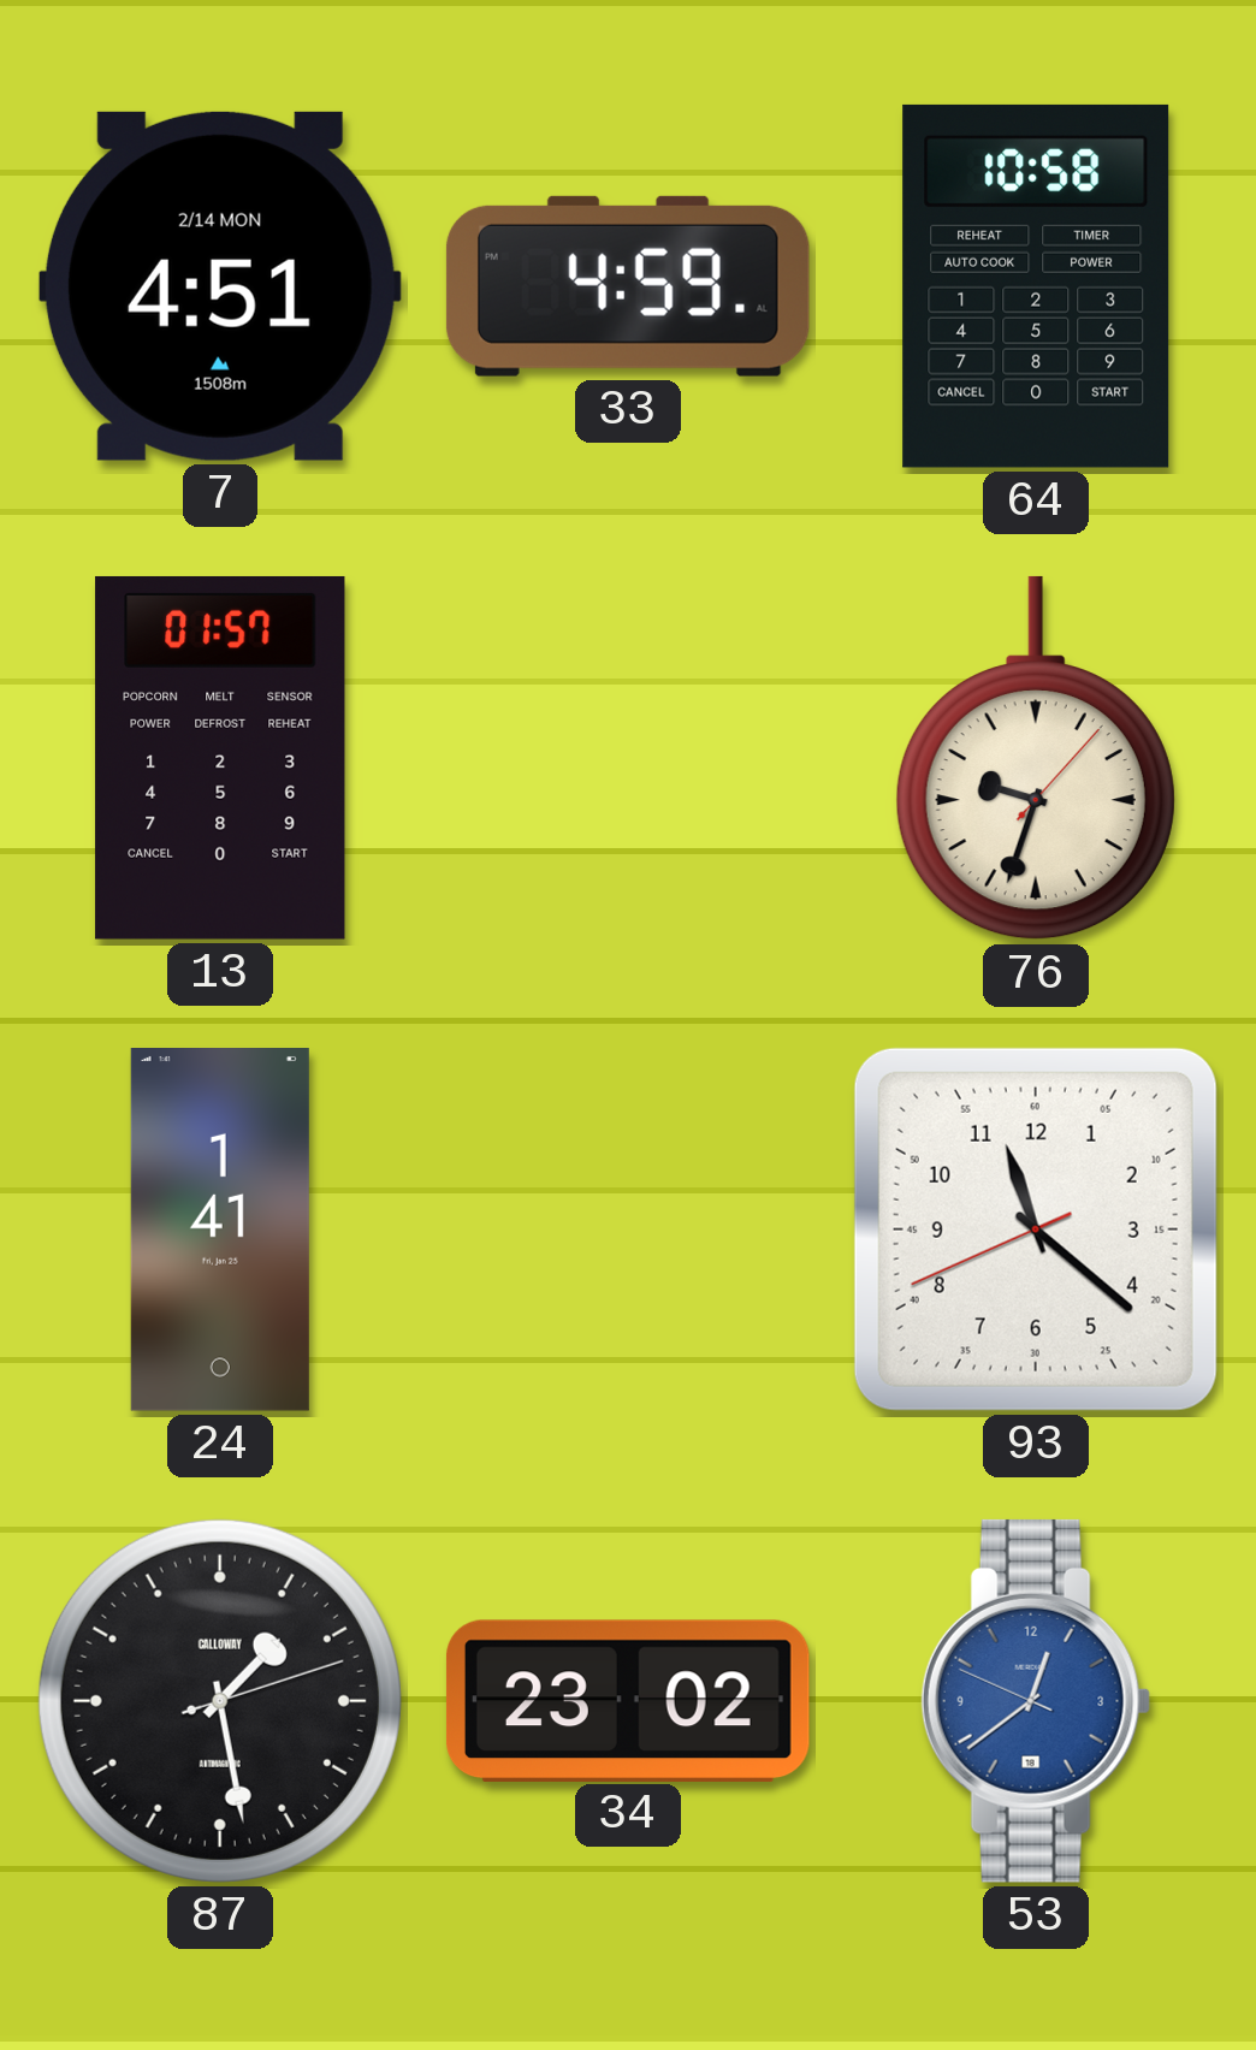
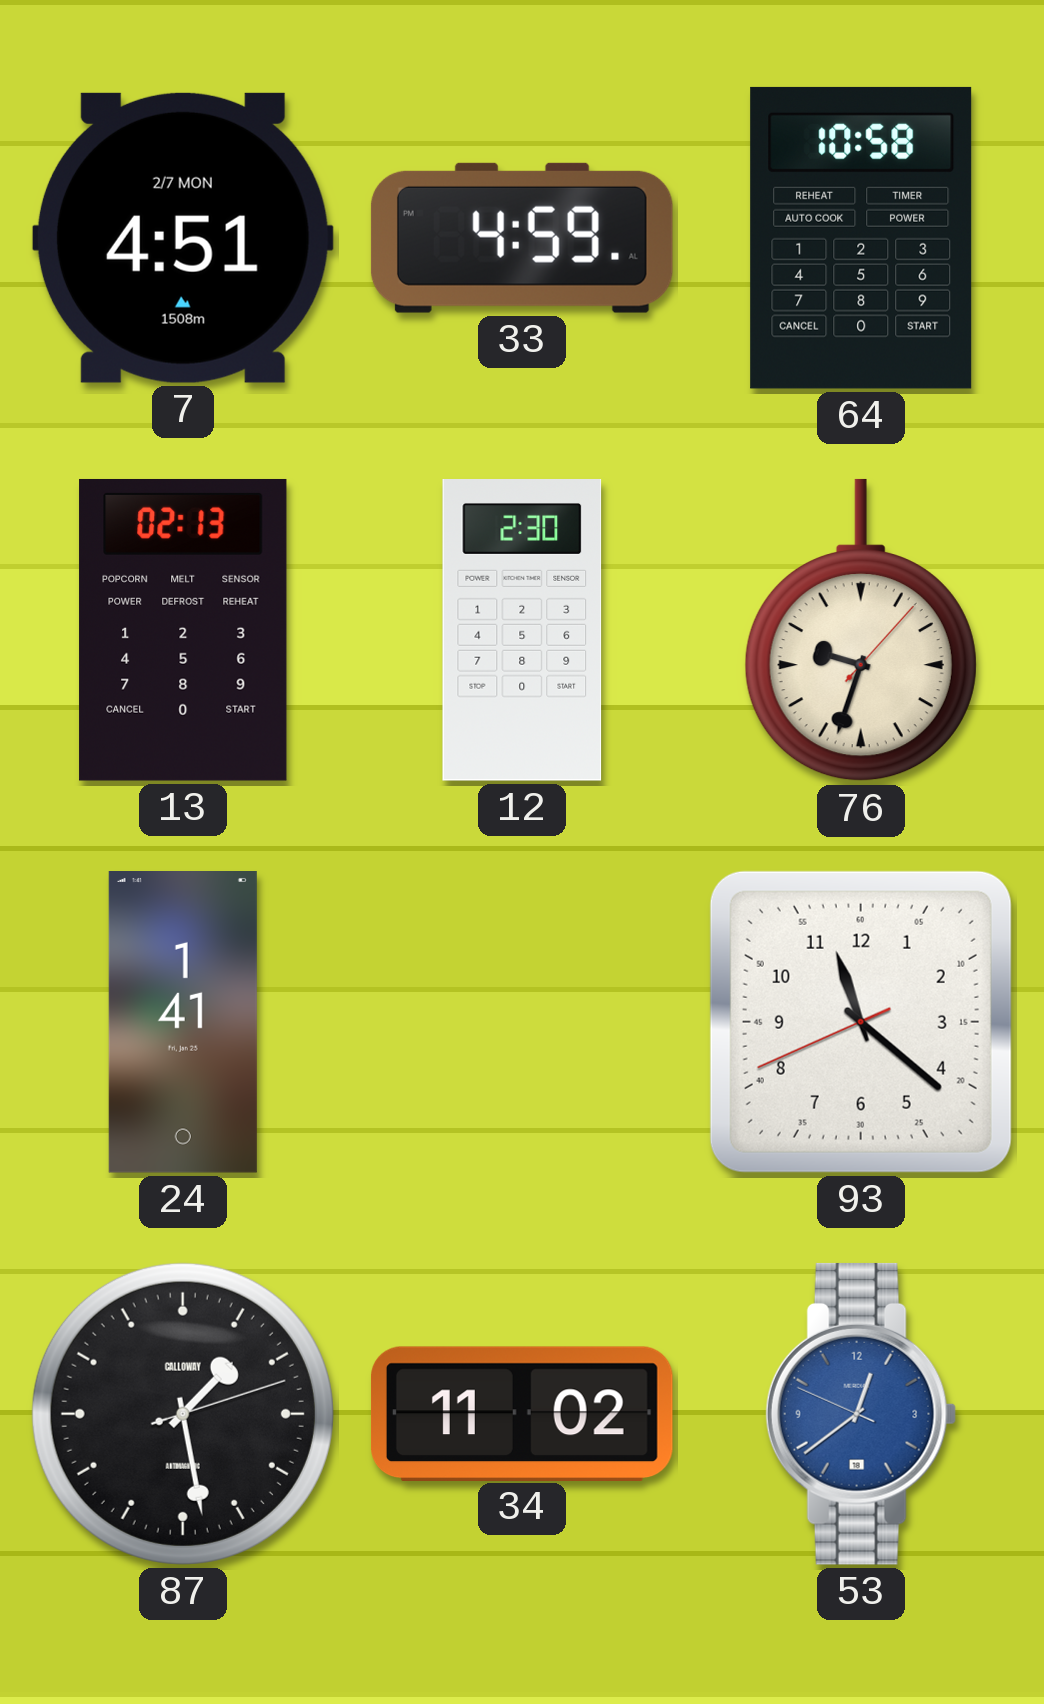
7 date: 2/14 MON -> 2/7 MON (183, 238)
13: 01:57 -> 02:13 (183, 630)
12: none -> 2:30 (522, 631)
34: 23:02 -> 11:02 (522, 1413)
